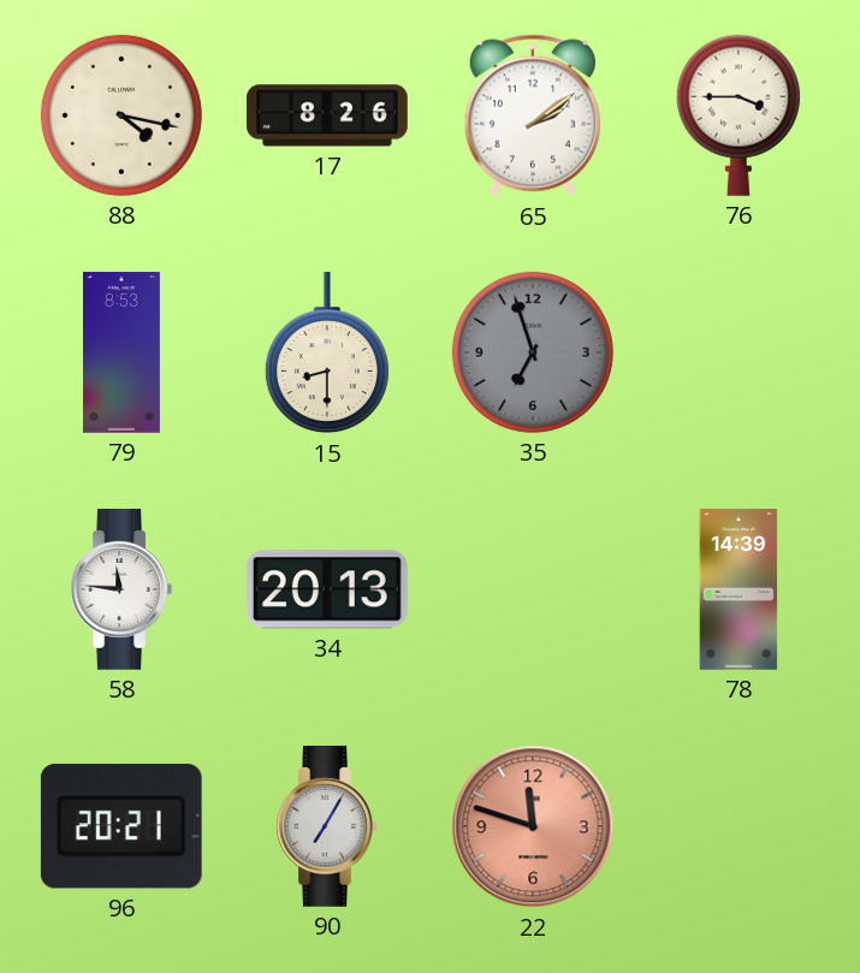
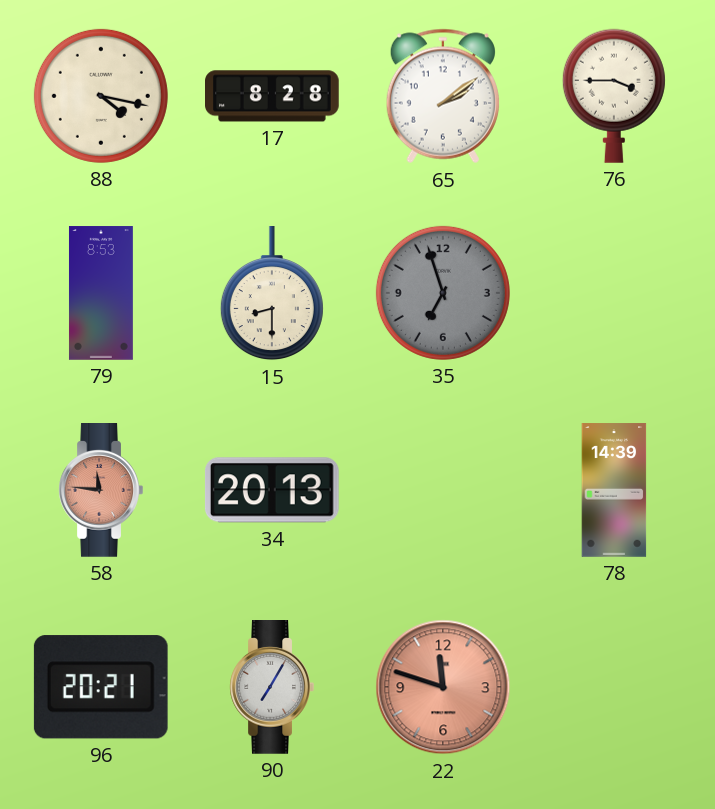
17: 8:26 -> 8:28 (273, 96)
58 dial: white -> salmon (101, 491)
